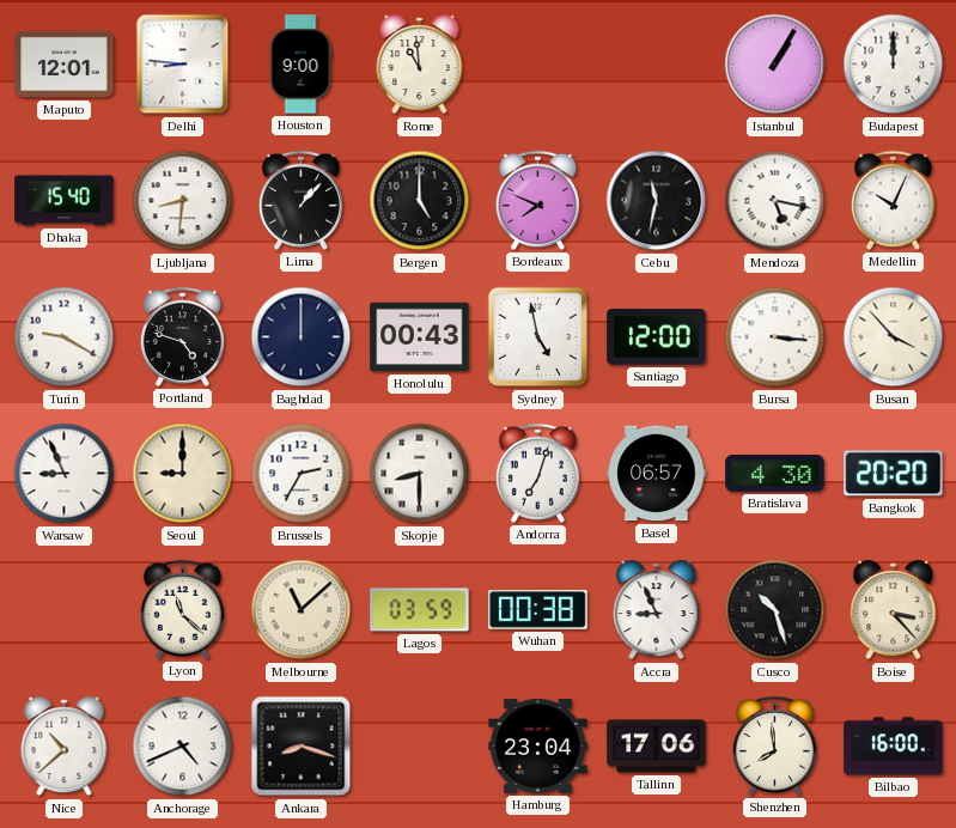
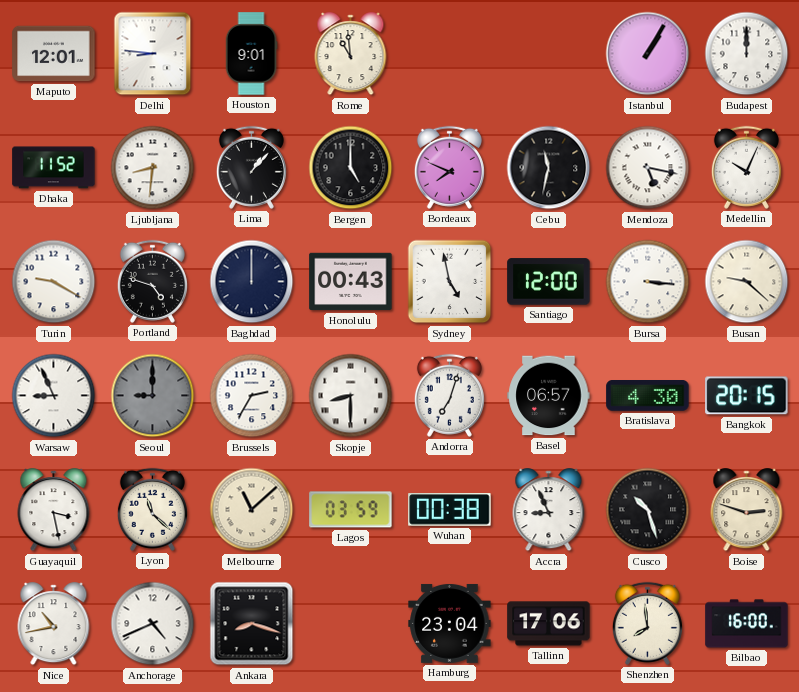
Houston: 9:00 -> 9:01 (251, 54)
Dhaka: 15:40 -> 11:52 (54, 168)
Busan: 3:53 -> 9:22 (747, 282)
Seoul dial: cream -> grey (153, 396)
Bangkok: 20:20 -> 20:15 (747, 396)
Guayaquil: none -> 3:28 (54, 510)
Boise: 3:23 -> 2:48 (747, 510)
Nice: 10:38 -> 10:43 (54, 624)
